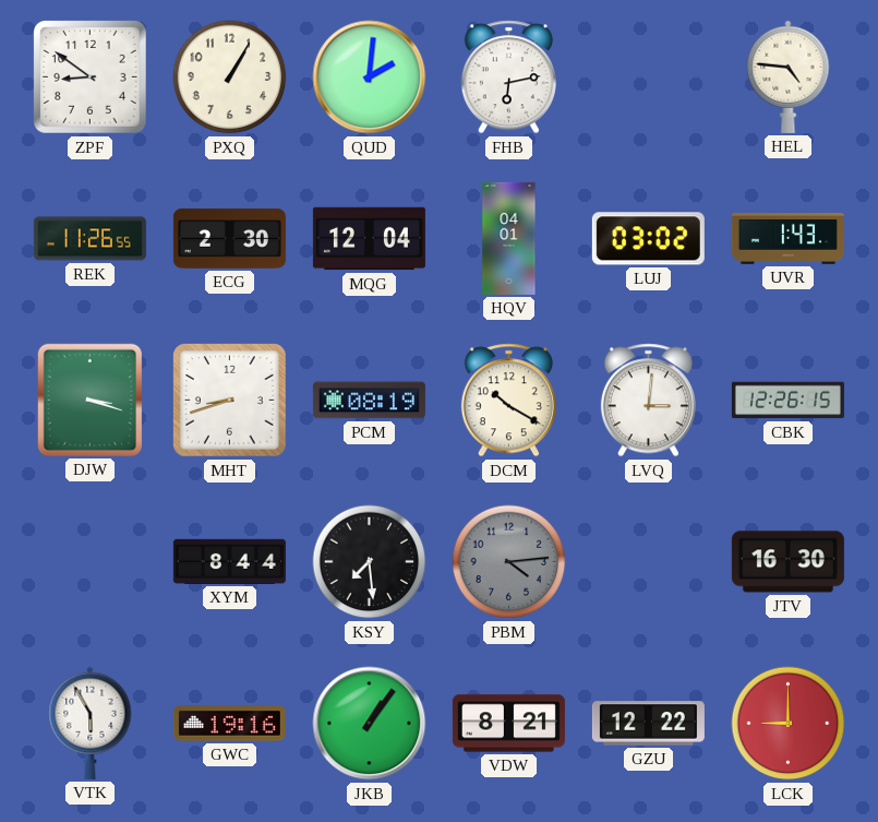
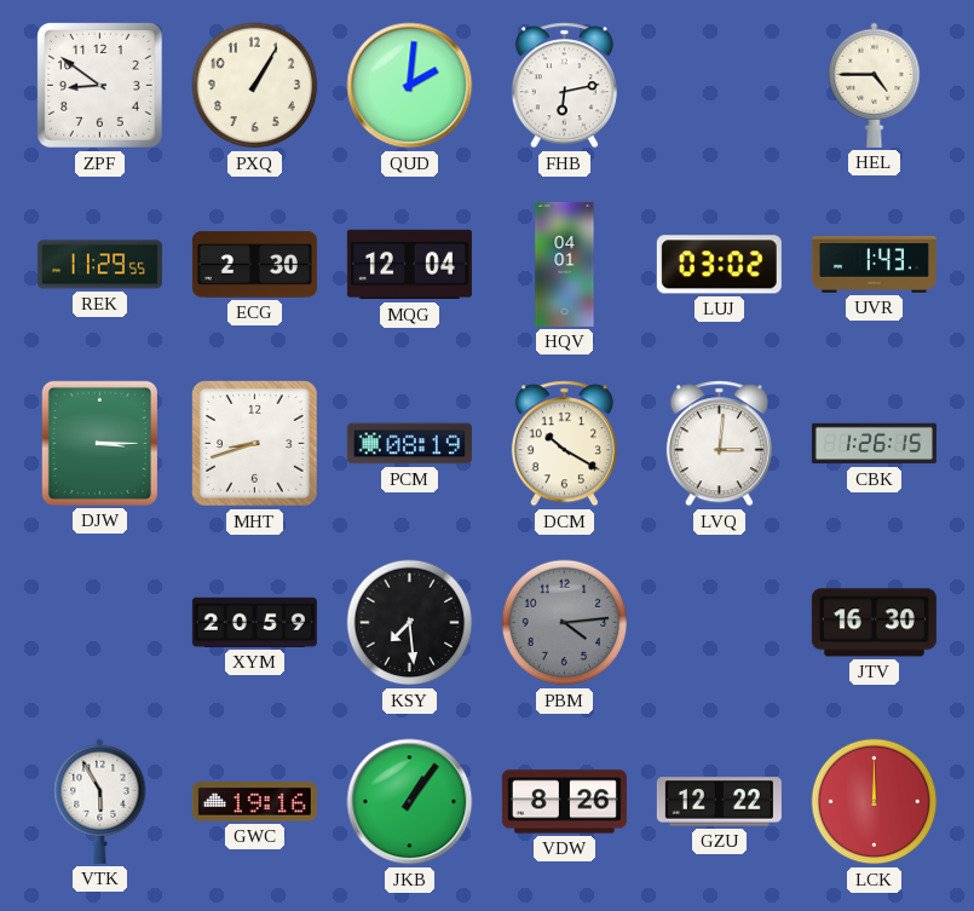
HEL: 4:46 -> 4:45 (875, 85)
REK: 11:26 -> 11:29 (99, 265)
DJW: 3:18 -> 3:15 (99, 443)
CBK: 12:26 -> 1:26 (874, 444)
XYM: 8:44 -> 20:59 (254, 622)
VDW: 8:21 -> 8:26 (564, 802)
LCK: 9:00 -> 12:00 (875, 802)
